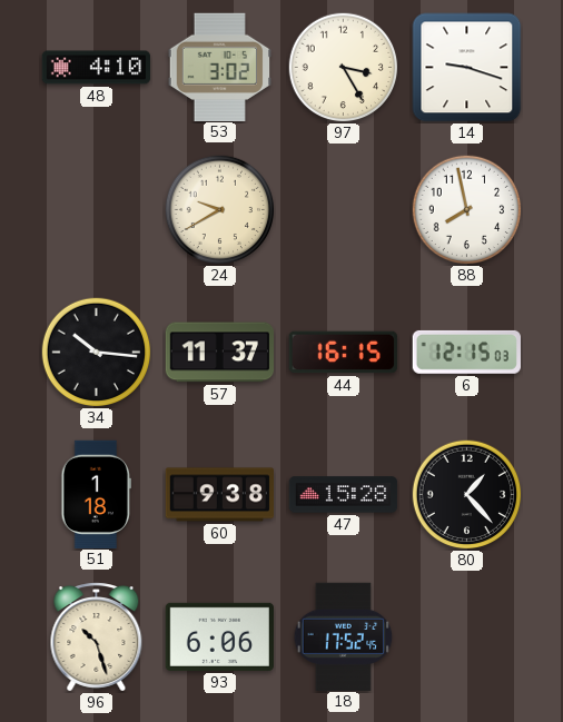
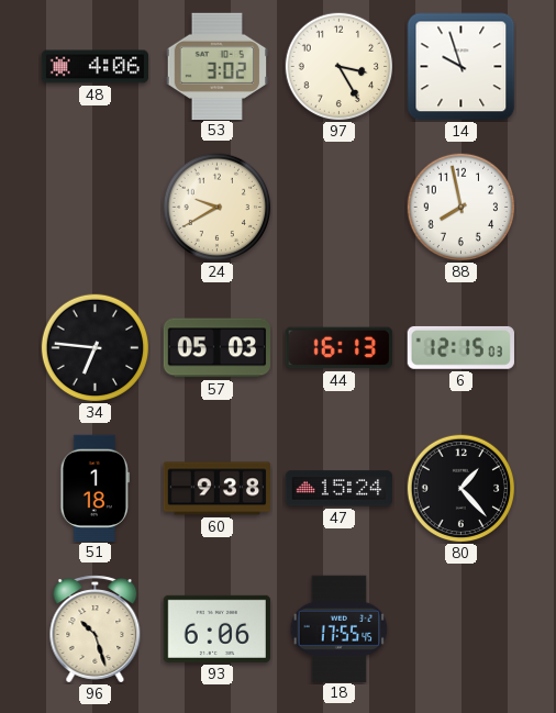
48: 4:10 -> 4:06 (96, 67)
14: 9:18 -> 9:57 (462, 67)
34: 10:16 -> 6:46 (96, 348)
57: 11:37 -> 05:03 (216, 348)
44: 16:15 -> 16:13 (338, 348)
47: 15:28 -> 15:24 (340, 489)
18: 17:52 -> 17:55 (340, 628)
